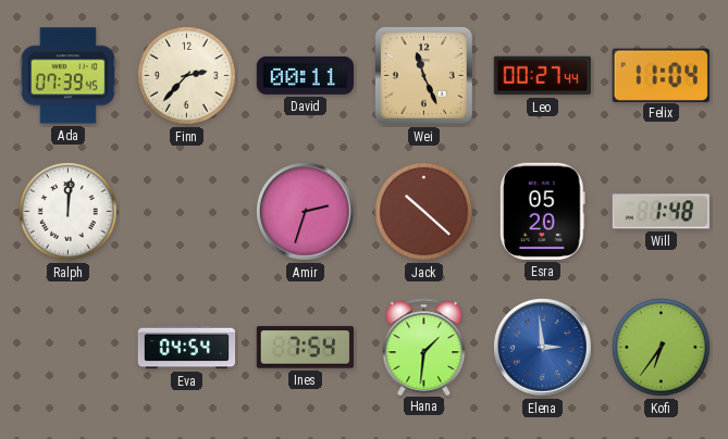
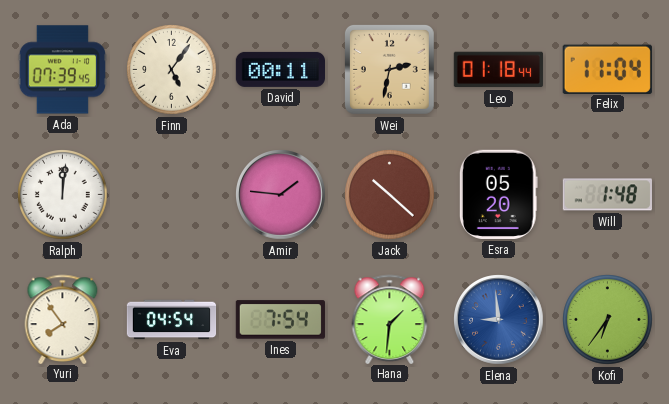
Finn: 2:37 -> 5:06 (172, 70)
Wei: 11:26 -> 2:32 (389, 69)
Leo: 00:27 -> 01:18 (498, 70)
Amir: 2:33 -> 1:46 (281, 195)
Yuri: none -> 7:54 (63, 319)
Elena: 2:59 -> 8:59 (499, 320)
